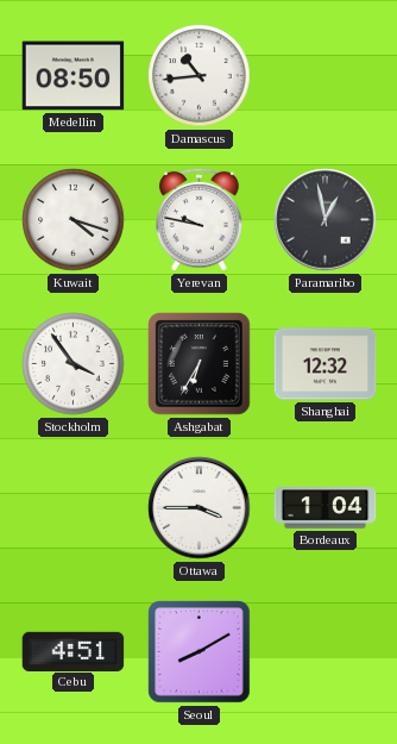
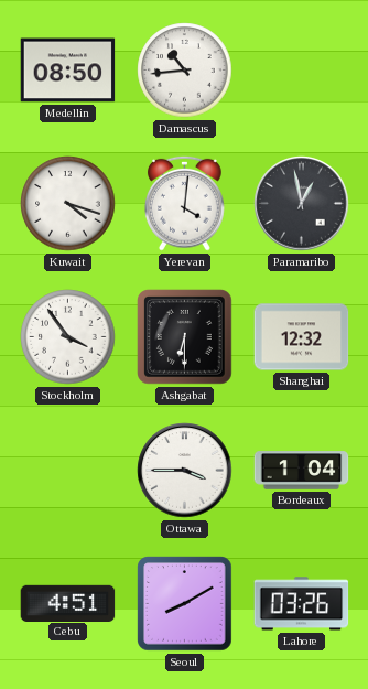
Yerevan: 9:47 -> 4:01 (185, 203)
Ashgabat: 6:35 -> 6:30 (185, 337)
Lahore: none -> 03:26 (302, 604)
